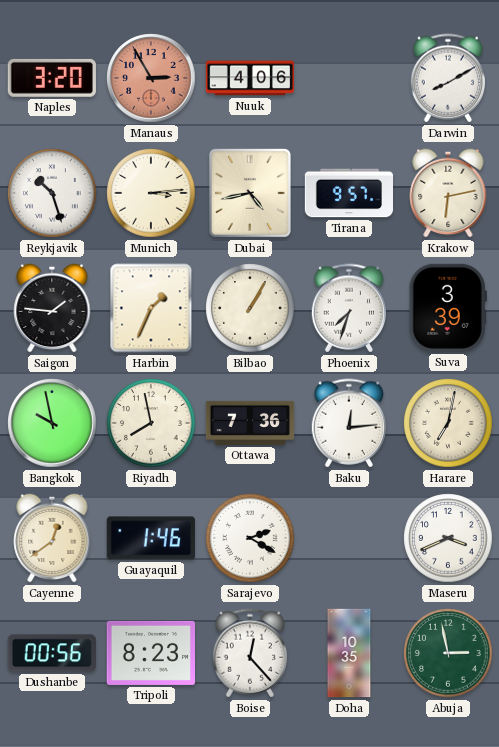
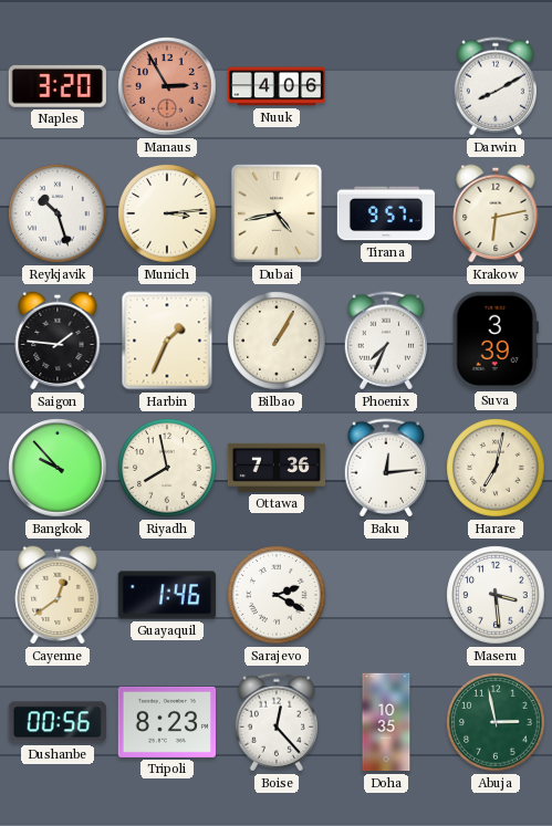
Phoenix: 7:33 -> 7:34 (385, 341)
Bangkok: 9:58 -> 9:53 (58, 468)
Maseru: 3:41 -> 3:29 (496, 595)
